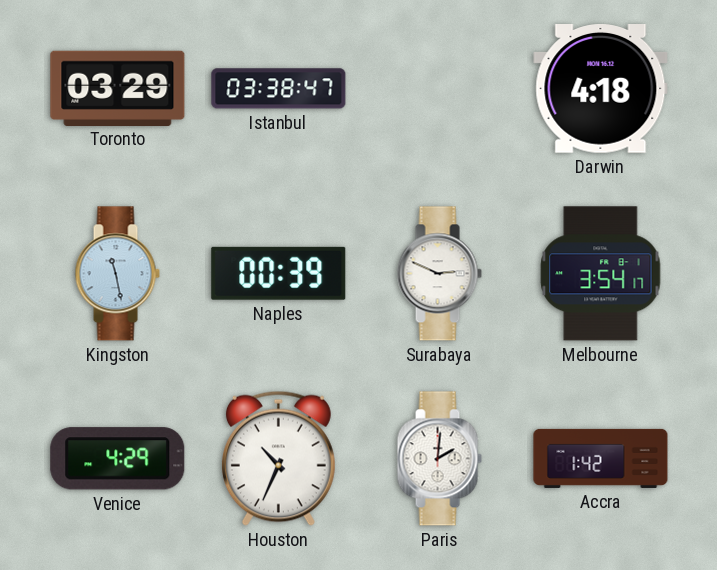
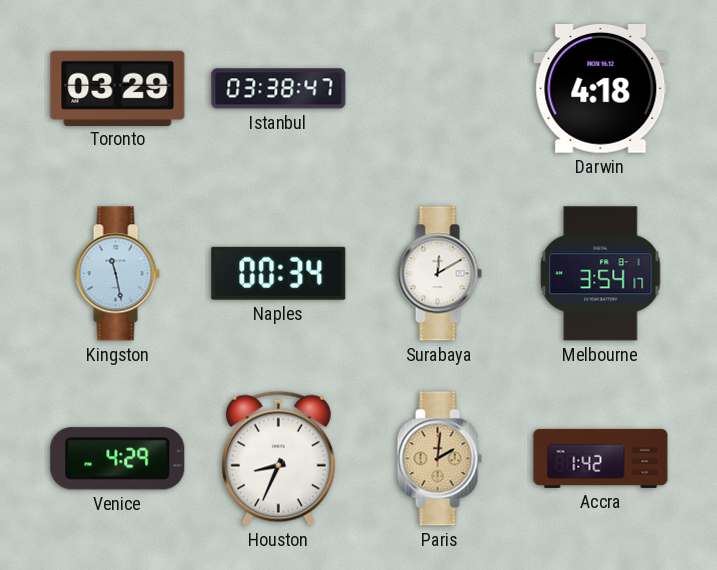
Naples: 00:39 -> 00:34 (279, 273)
Surabaya: 2:49 -> 12:10 (439, 274)
Houston: 10:34 -> 8:34 (278, 458)
Paris dial: white -> champagne (439, 459)
